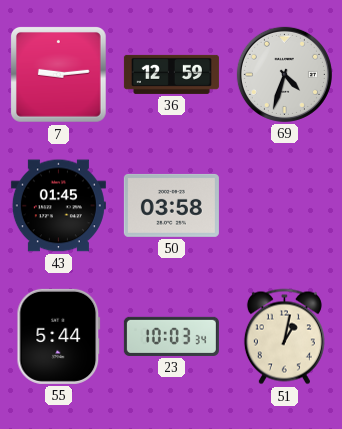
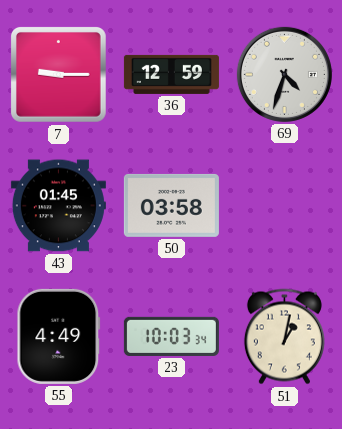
7: 9:14 -> 9:15 (58, 74)
55: 5:44 -> 4:49 (59, 336)
